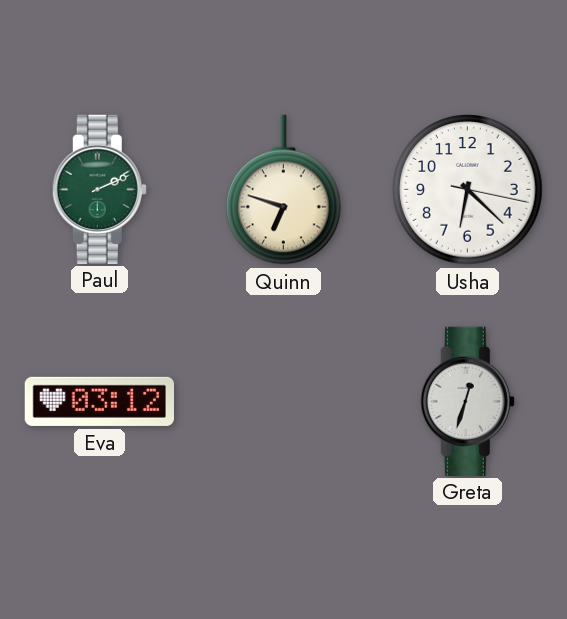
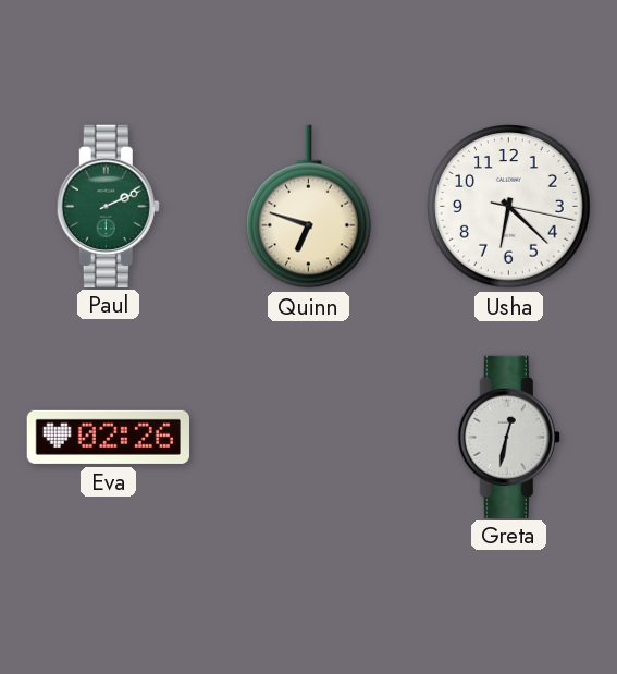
Eva: 03:12 -> 02:26 (108, 437)
Greta: 12:33 -> 12:32 (508, 437)
